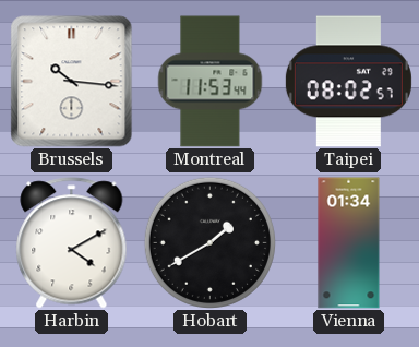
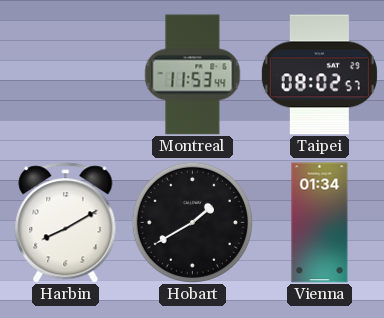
Brussels: 10:16 -> none (72, 82)
Harbin: 4:10 -> 8:10 (66, 223)
